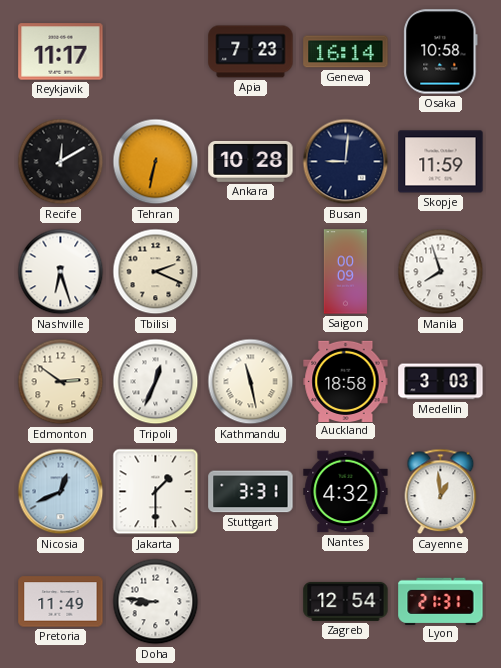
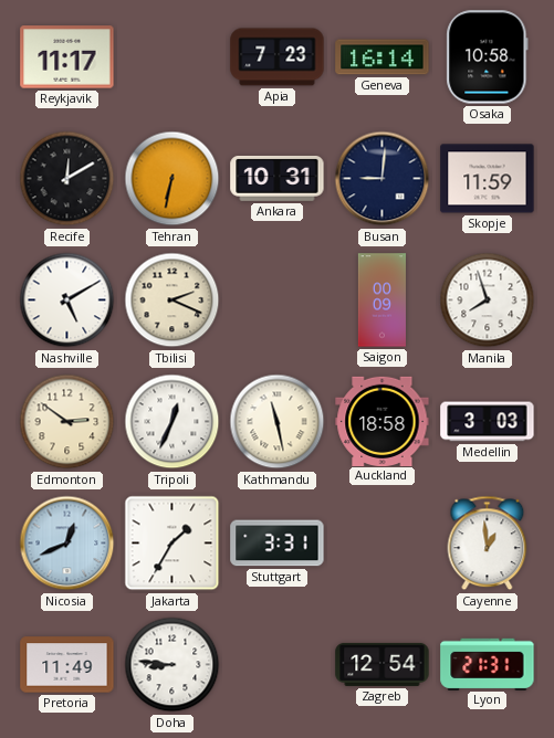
Ankara: 10:28 -> 10:31 (278, 178)
Nashville: 6:27 -> 5:10 (67, 301)
Jakarta: 1:30 -> 1:35 (173, 544)
Nantes: 4:32 -> none (346, 492)
